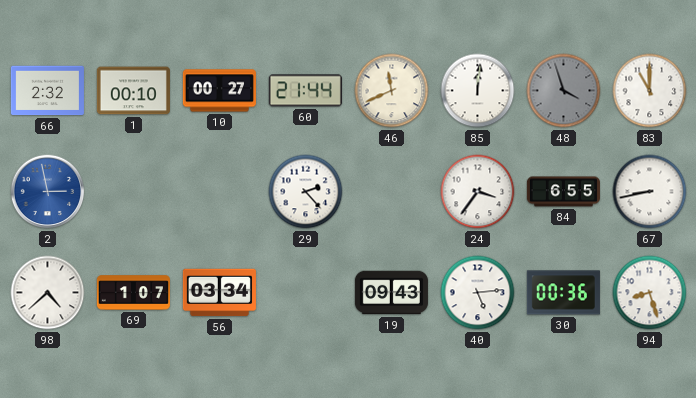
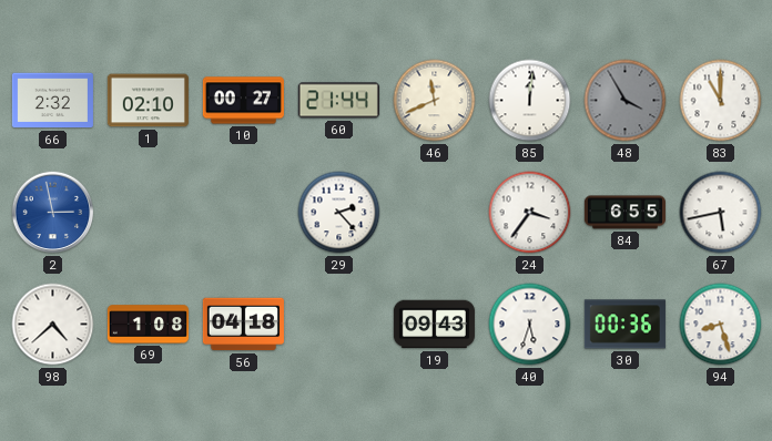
1: 00:10 -> 02:10 (148, 101)
48: 3:57 -> 3:55 (626, 101)
67: 8:43 -> 5:43 (721, 213)
69: 1:07 -> 1:08 (148, 325)
56: 03:34 -> 04:18 (243, 325)
40: 5:14 -> 5:33 (530, 325)
